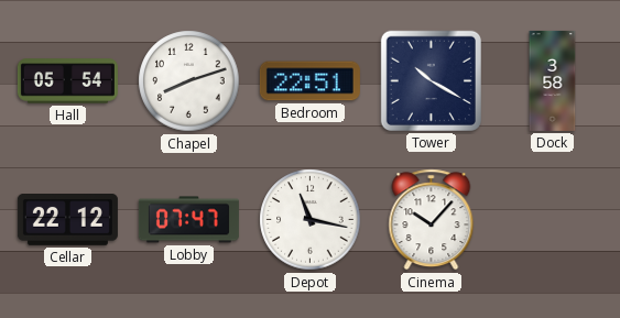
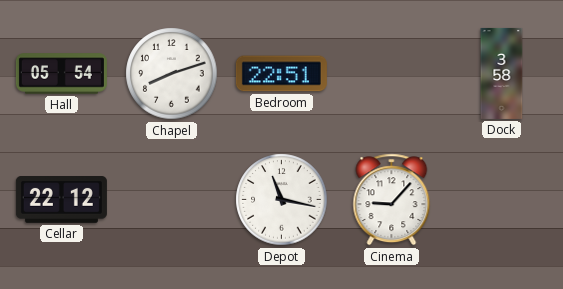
Tower: 10:20 -> none (431, 80)
Lobby: 07:47 -> none (188, 220)
Cinema: 10:07 -> 9:07 (392, 200)
